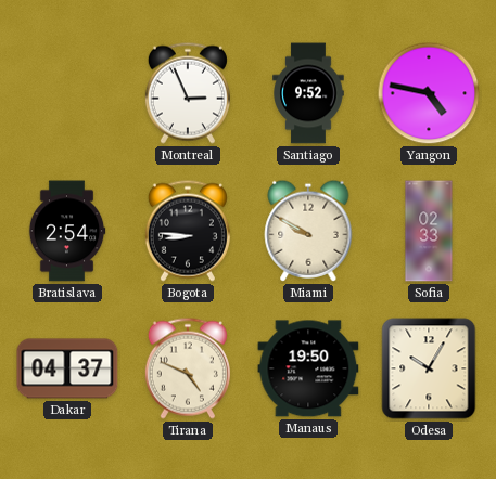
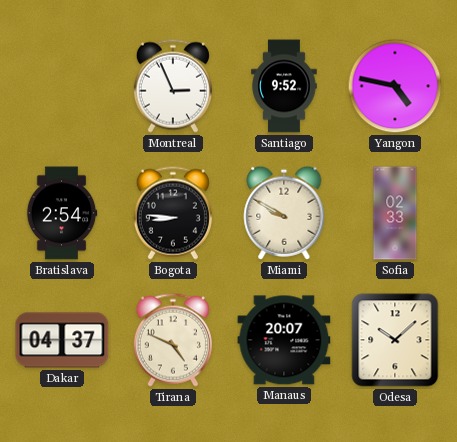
Manaus: 19:50 -> 20:07 (284, 340)
Odesa: 10:05 -> 10:08 (395, 340)
